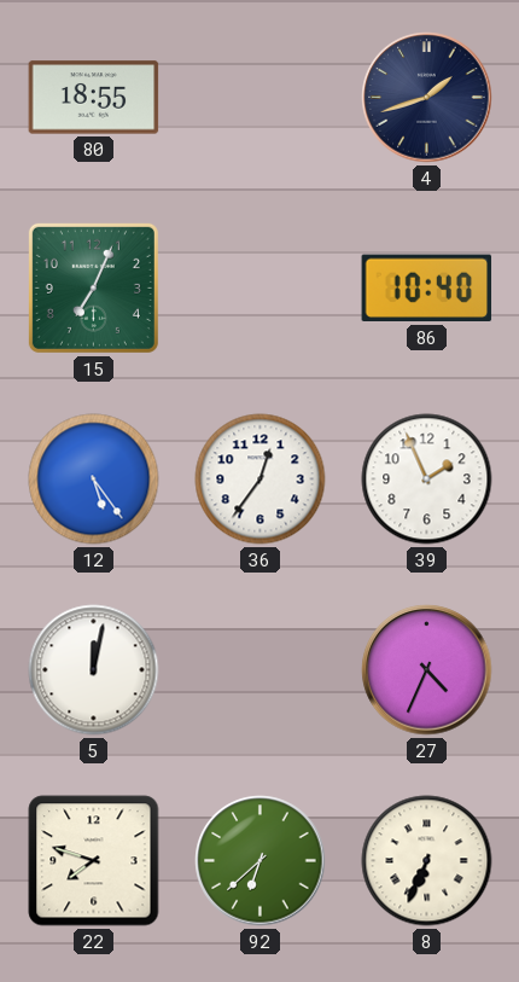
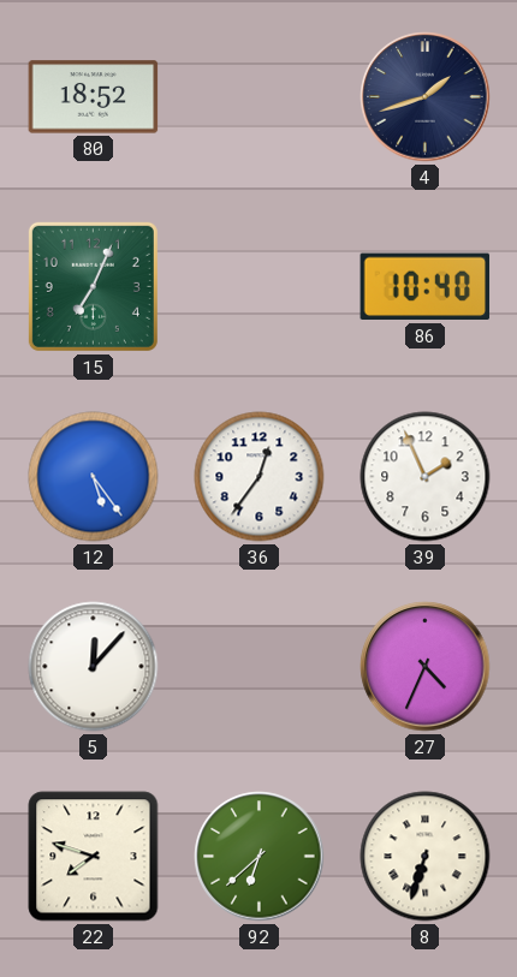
80: 18:55 -> 18:52 (94, 97)
5: 12:02 -> 12:07 (94, 667)
8: 6:34 -> 6:33 (426, 857)
